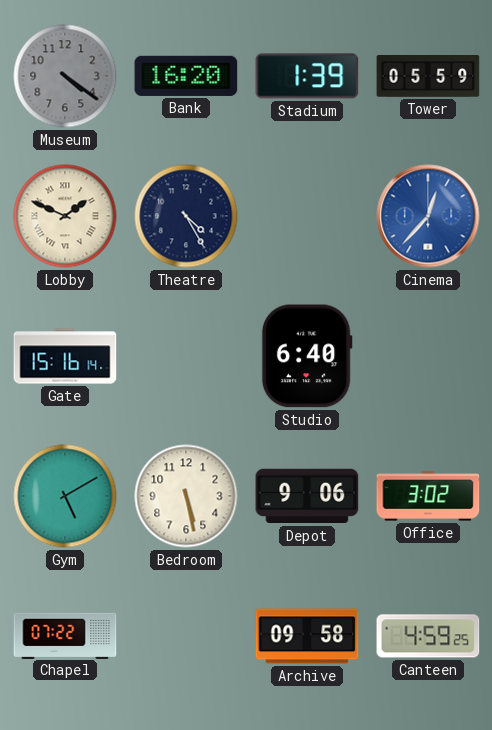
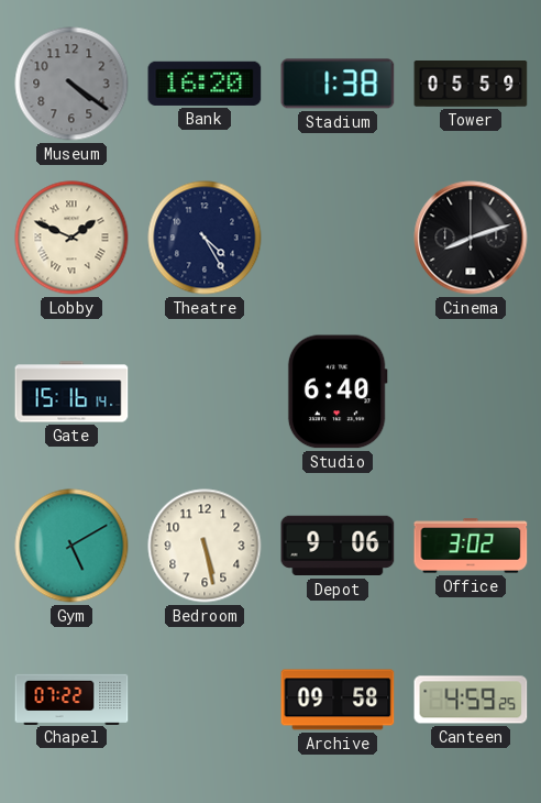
Stadium: 1:39 -> 1:38 (338, 84)
Cinema: 12:37 -> 8:12 (471, 238)
Cinema dial: blue -> black (471, 238)
